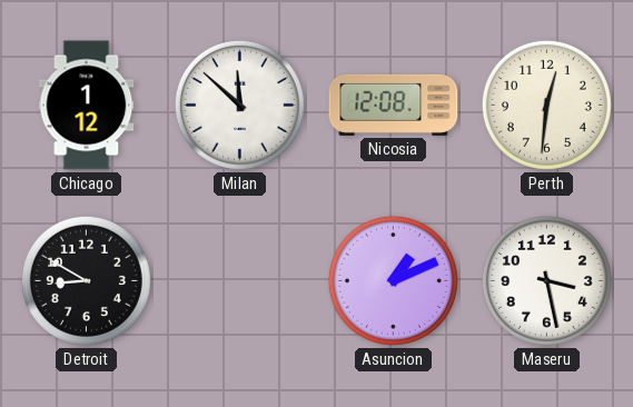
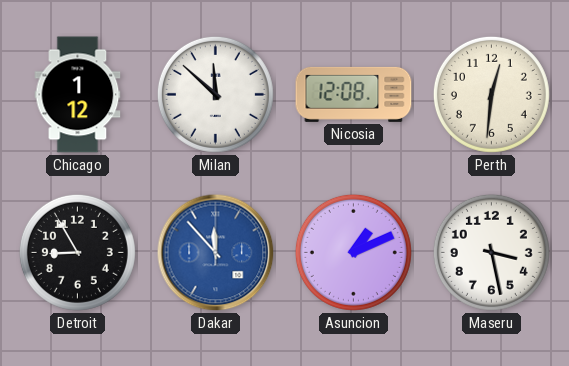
Detroit: 8:50 -> 8:55 (77, 252)
Dakar: none -> 11:53 (216, 253)
